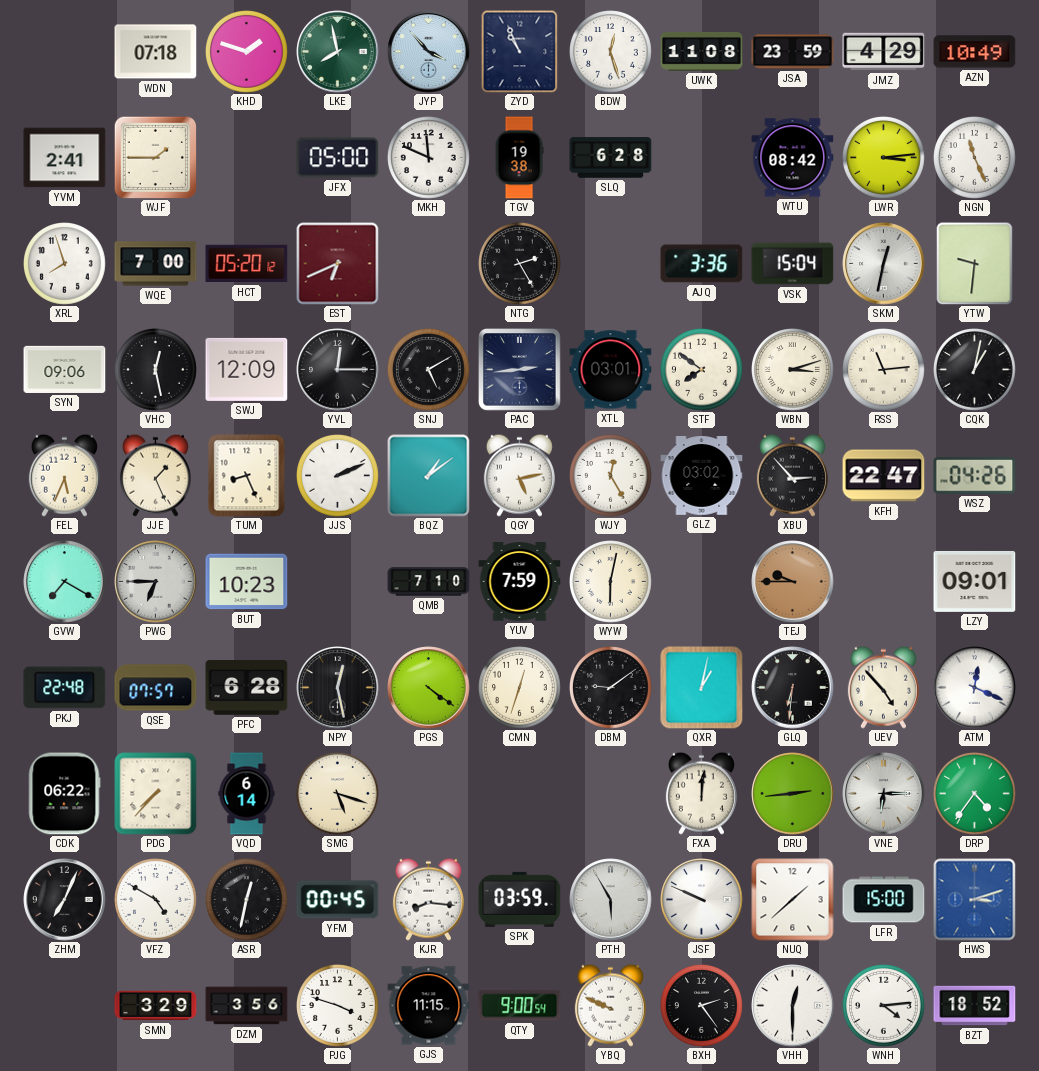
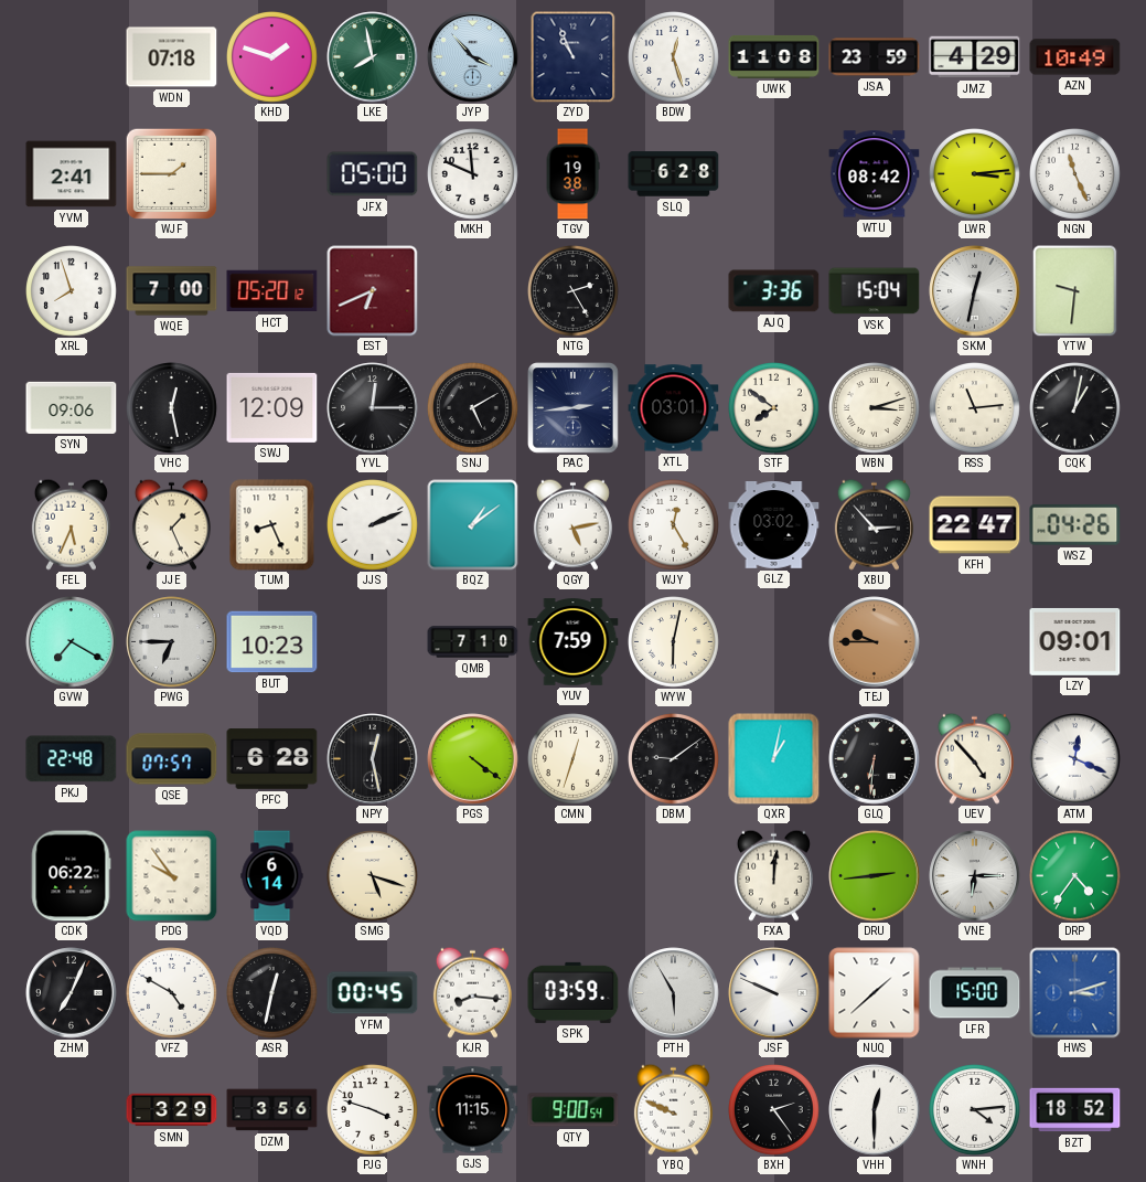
PDG: 7:37 -> 9:54 (172, 876)
